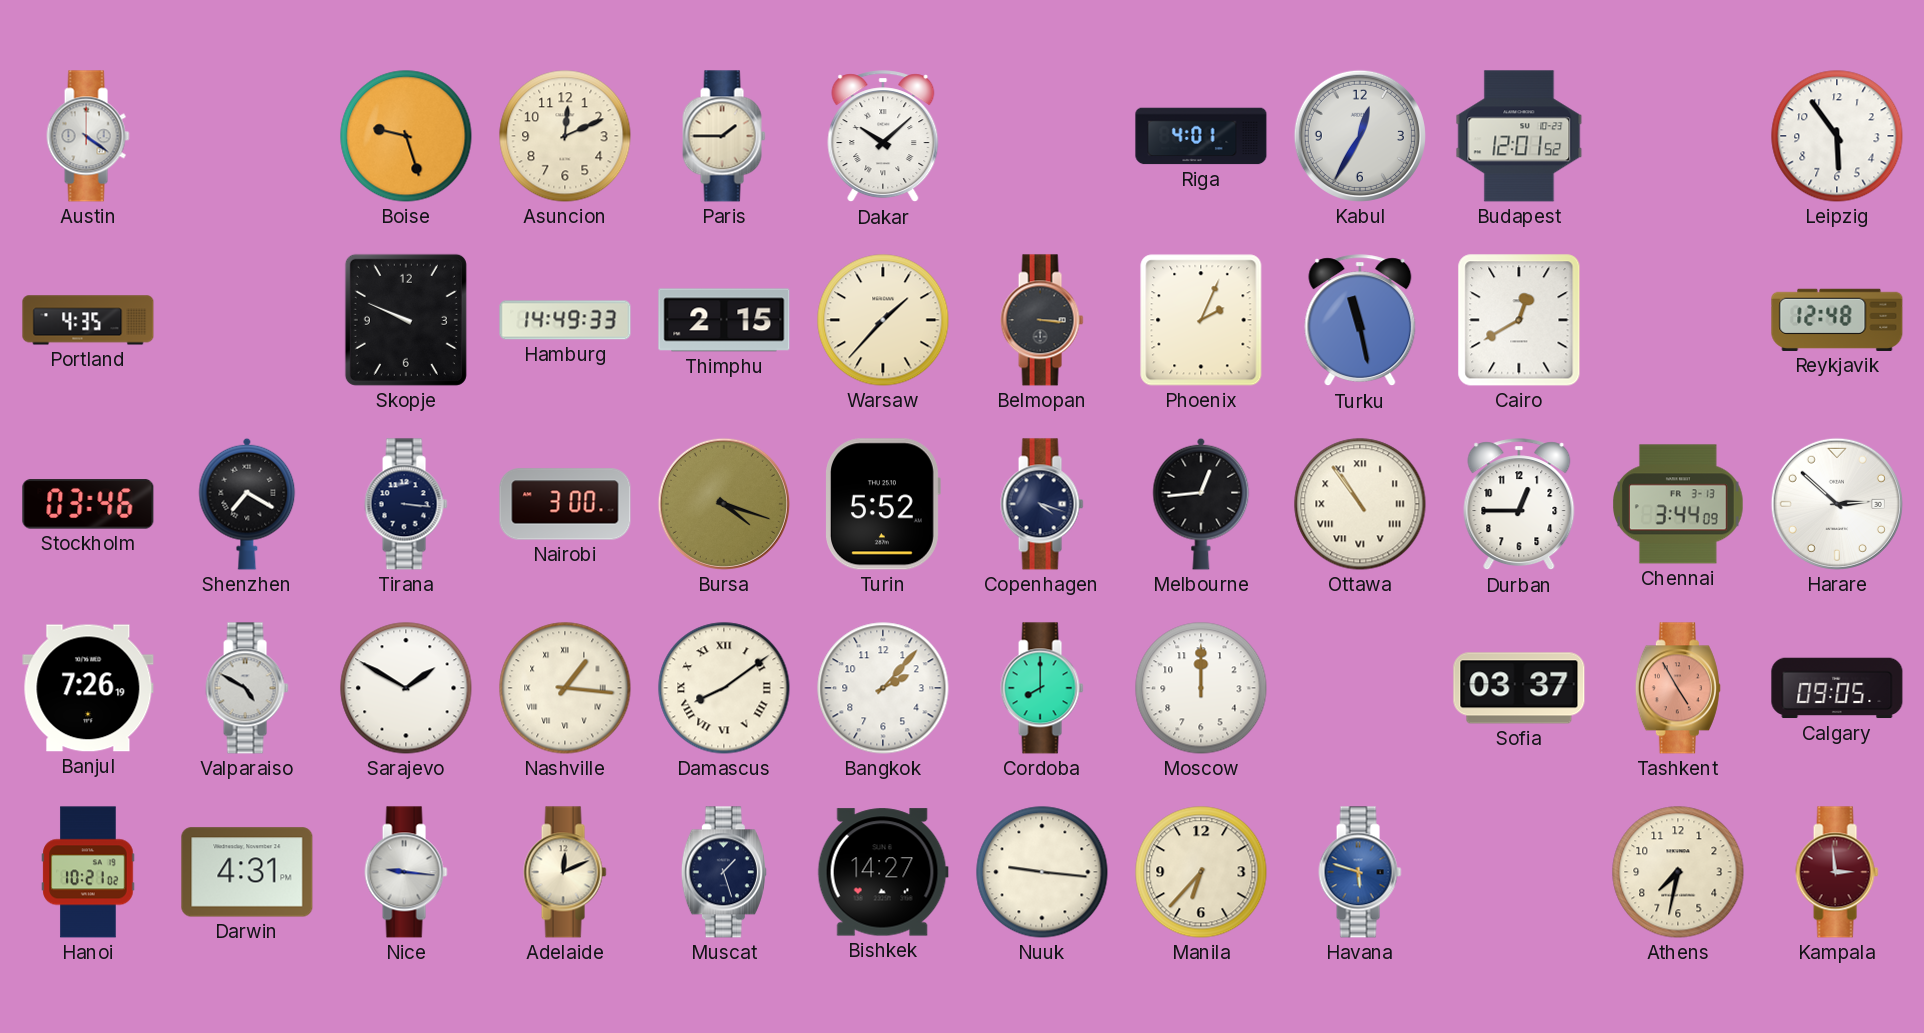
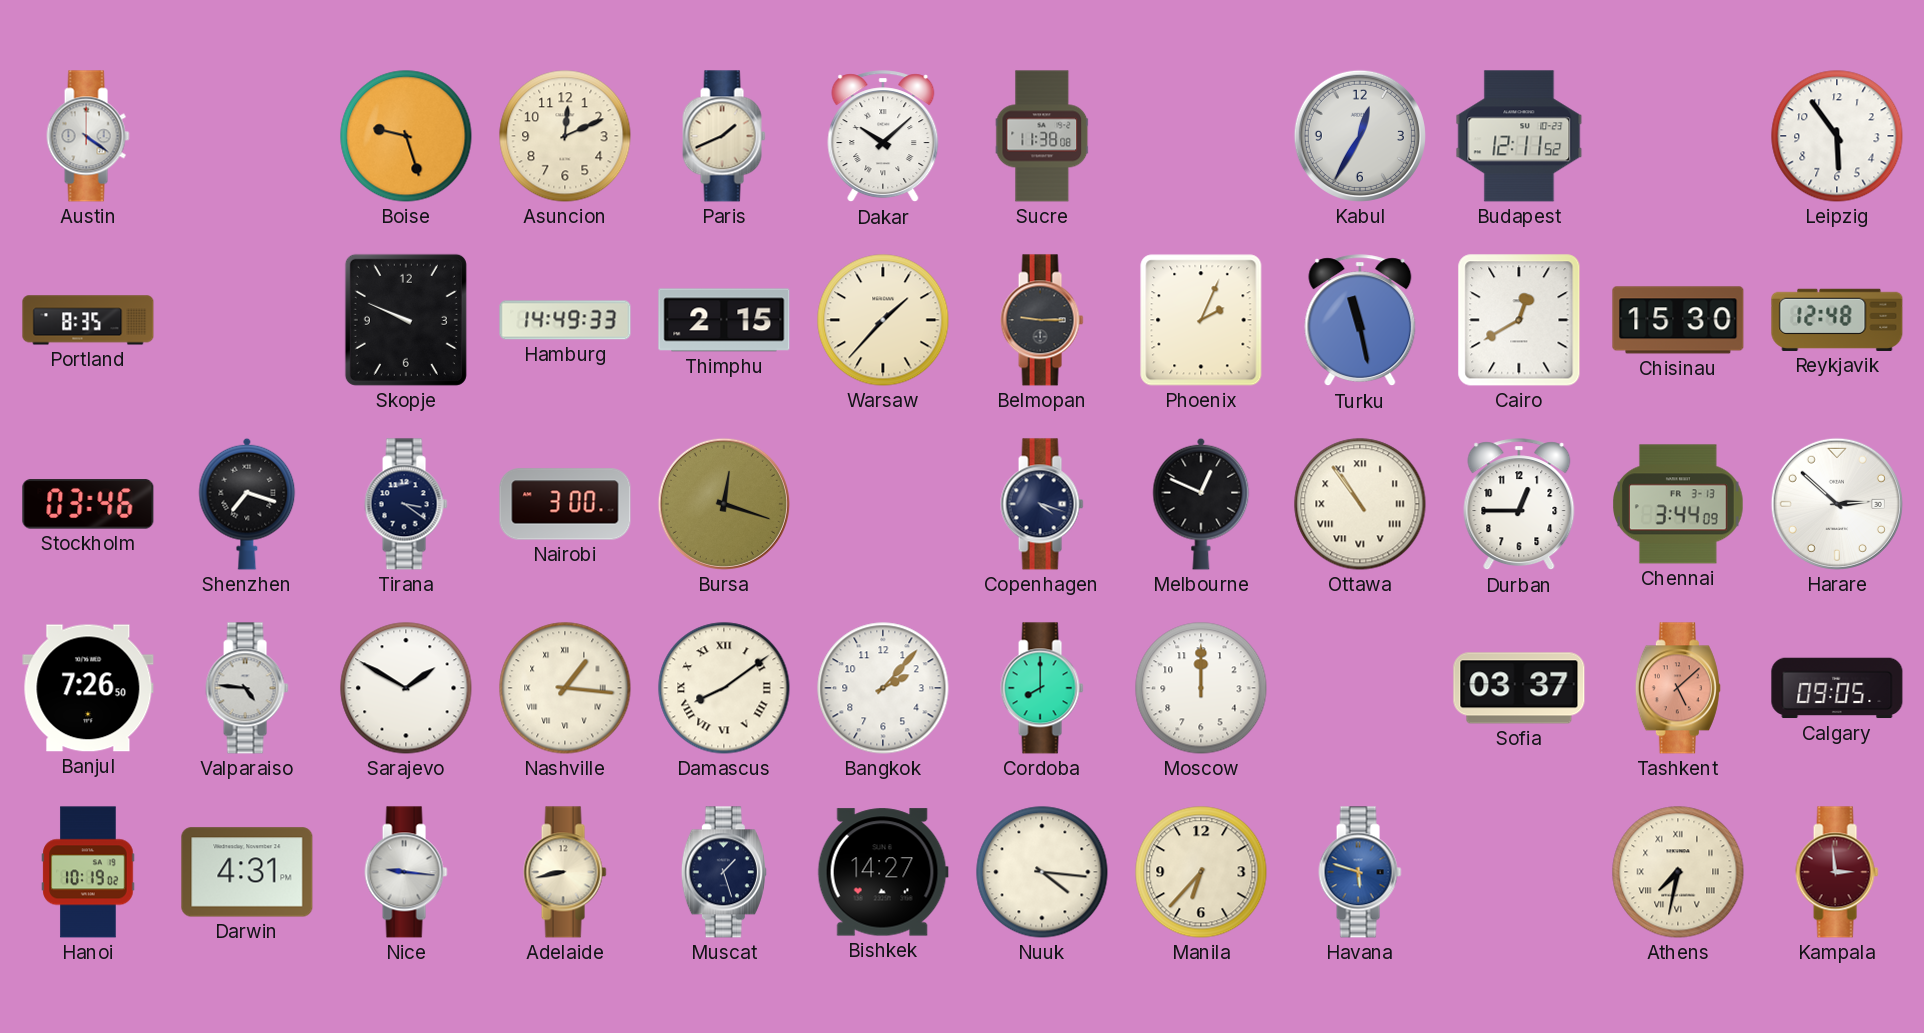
Paris: 1:45 -> 1:41 (724, 136)
Sucre: none -> 11:38 (1042, 136)
Riga: 4:01 -> none (1201, 136)
Budapest: 12:01 -> 12:11 (1519, 136)
Portland: 4:35 -> 8:35 (88, 320)
Belmopan: 3:16 -> 9:15 (1042, 320)
Chisinau: none -> 15:30 (1678, 320)
Shenzhen: 7:20 -> 7:18 (247, 504)
Tirana: 3:16 -> 3:21 (406, 504)
Bursa: 4:18 -> 12:18 (724, 504)
Turin: 5:52 -> none (883, 504)
Melbourne: 12:44 -> 12:49 (1201, 504)
Banjul: 7:26:19 -> 7:26:50 (88, 688)
Valparaiso: 4:50 -> 4:46 (247, 688)
Tashkent: 4:55 -> 5:08 (1678, 688)
Hanoi: 10:21 -> 10:19 (88, 872)
Adelaide: 12:11 -> 8:43 (565, 872)
Nuuk: 9:16 -> 4:16 (1042, 872)
Athens numerals: Arabic -> Roman (1678, 872)
